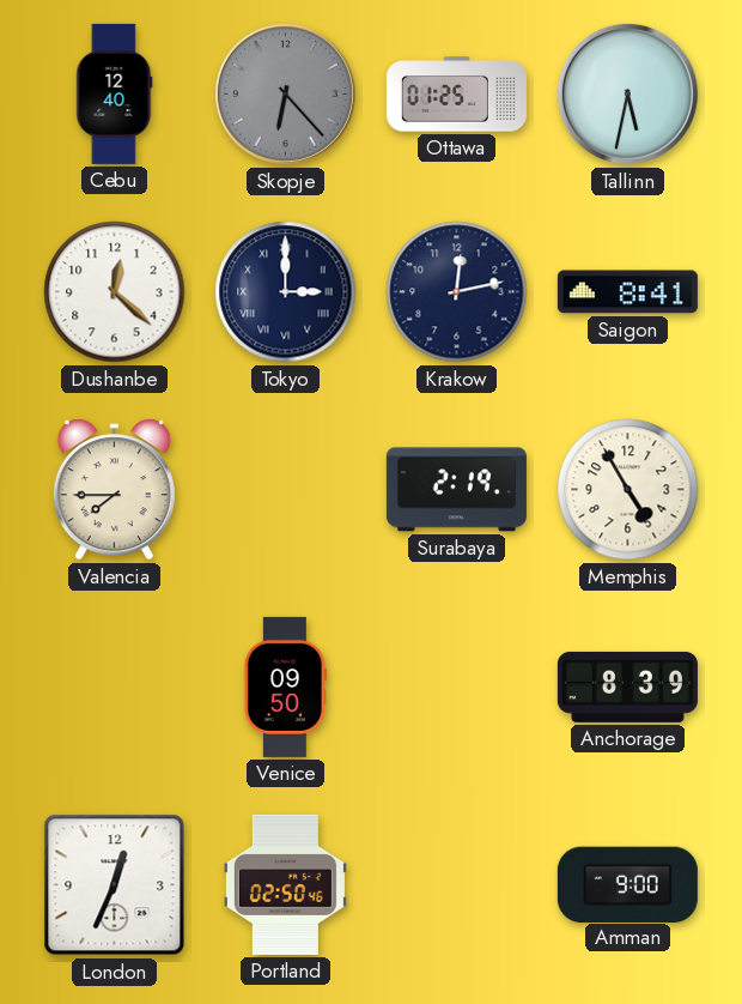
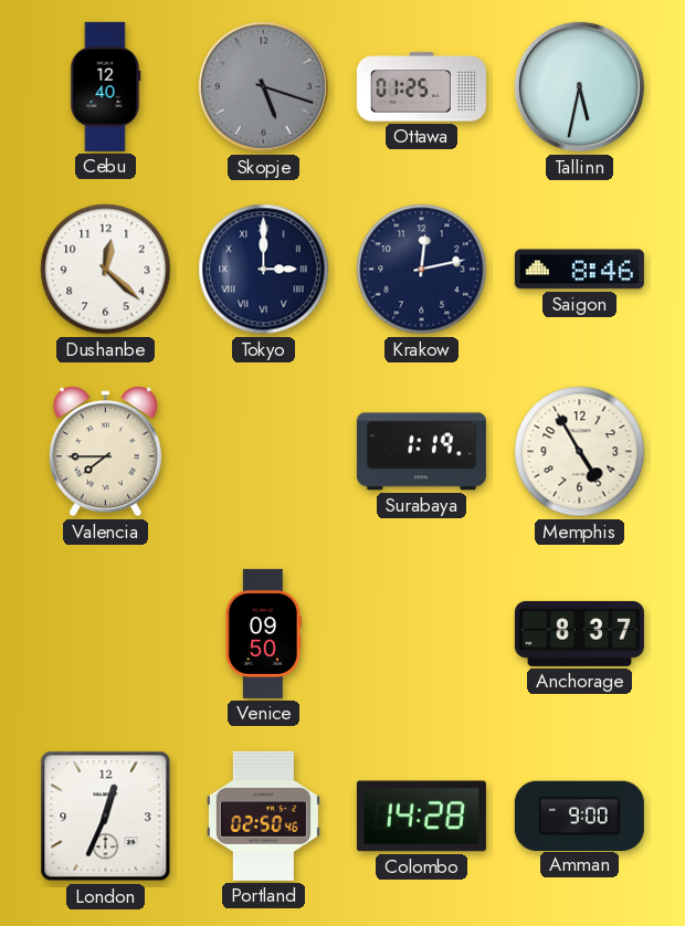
Skopje: 6:23 -> 5:18 (263, 86)
Saigon: 8:41 -> 8:46 (579, 270)
Surabaya: 2:19 -> 1:19 (421, 452)
Anchorage: 8:39 -> 8:37 (579, 633)
Colombo: none -> 14:28 (421, 817)
